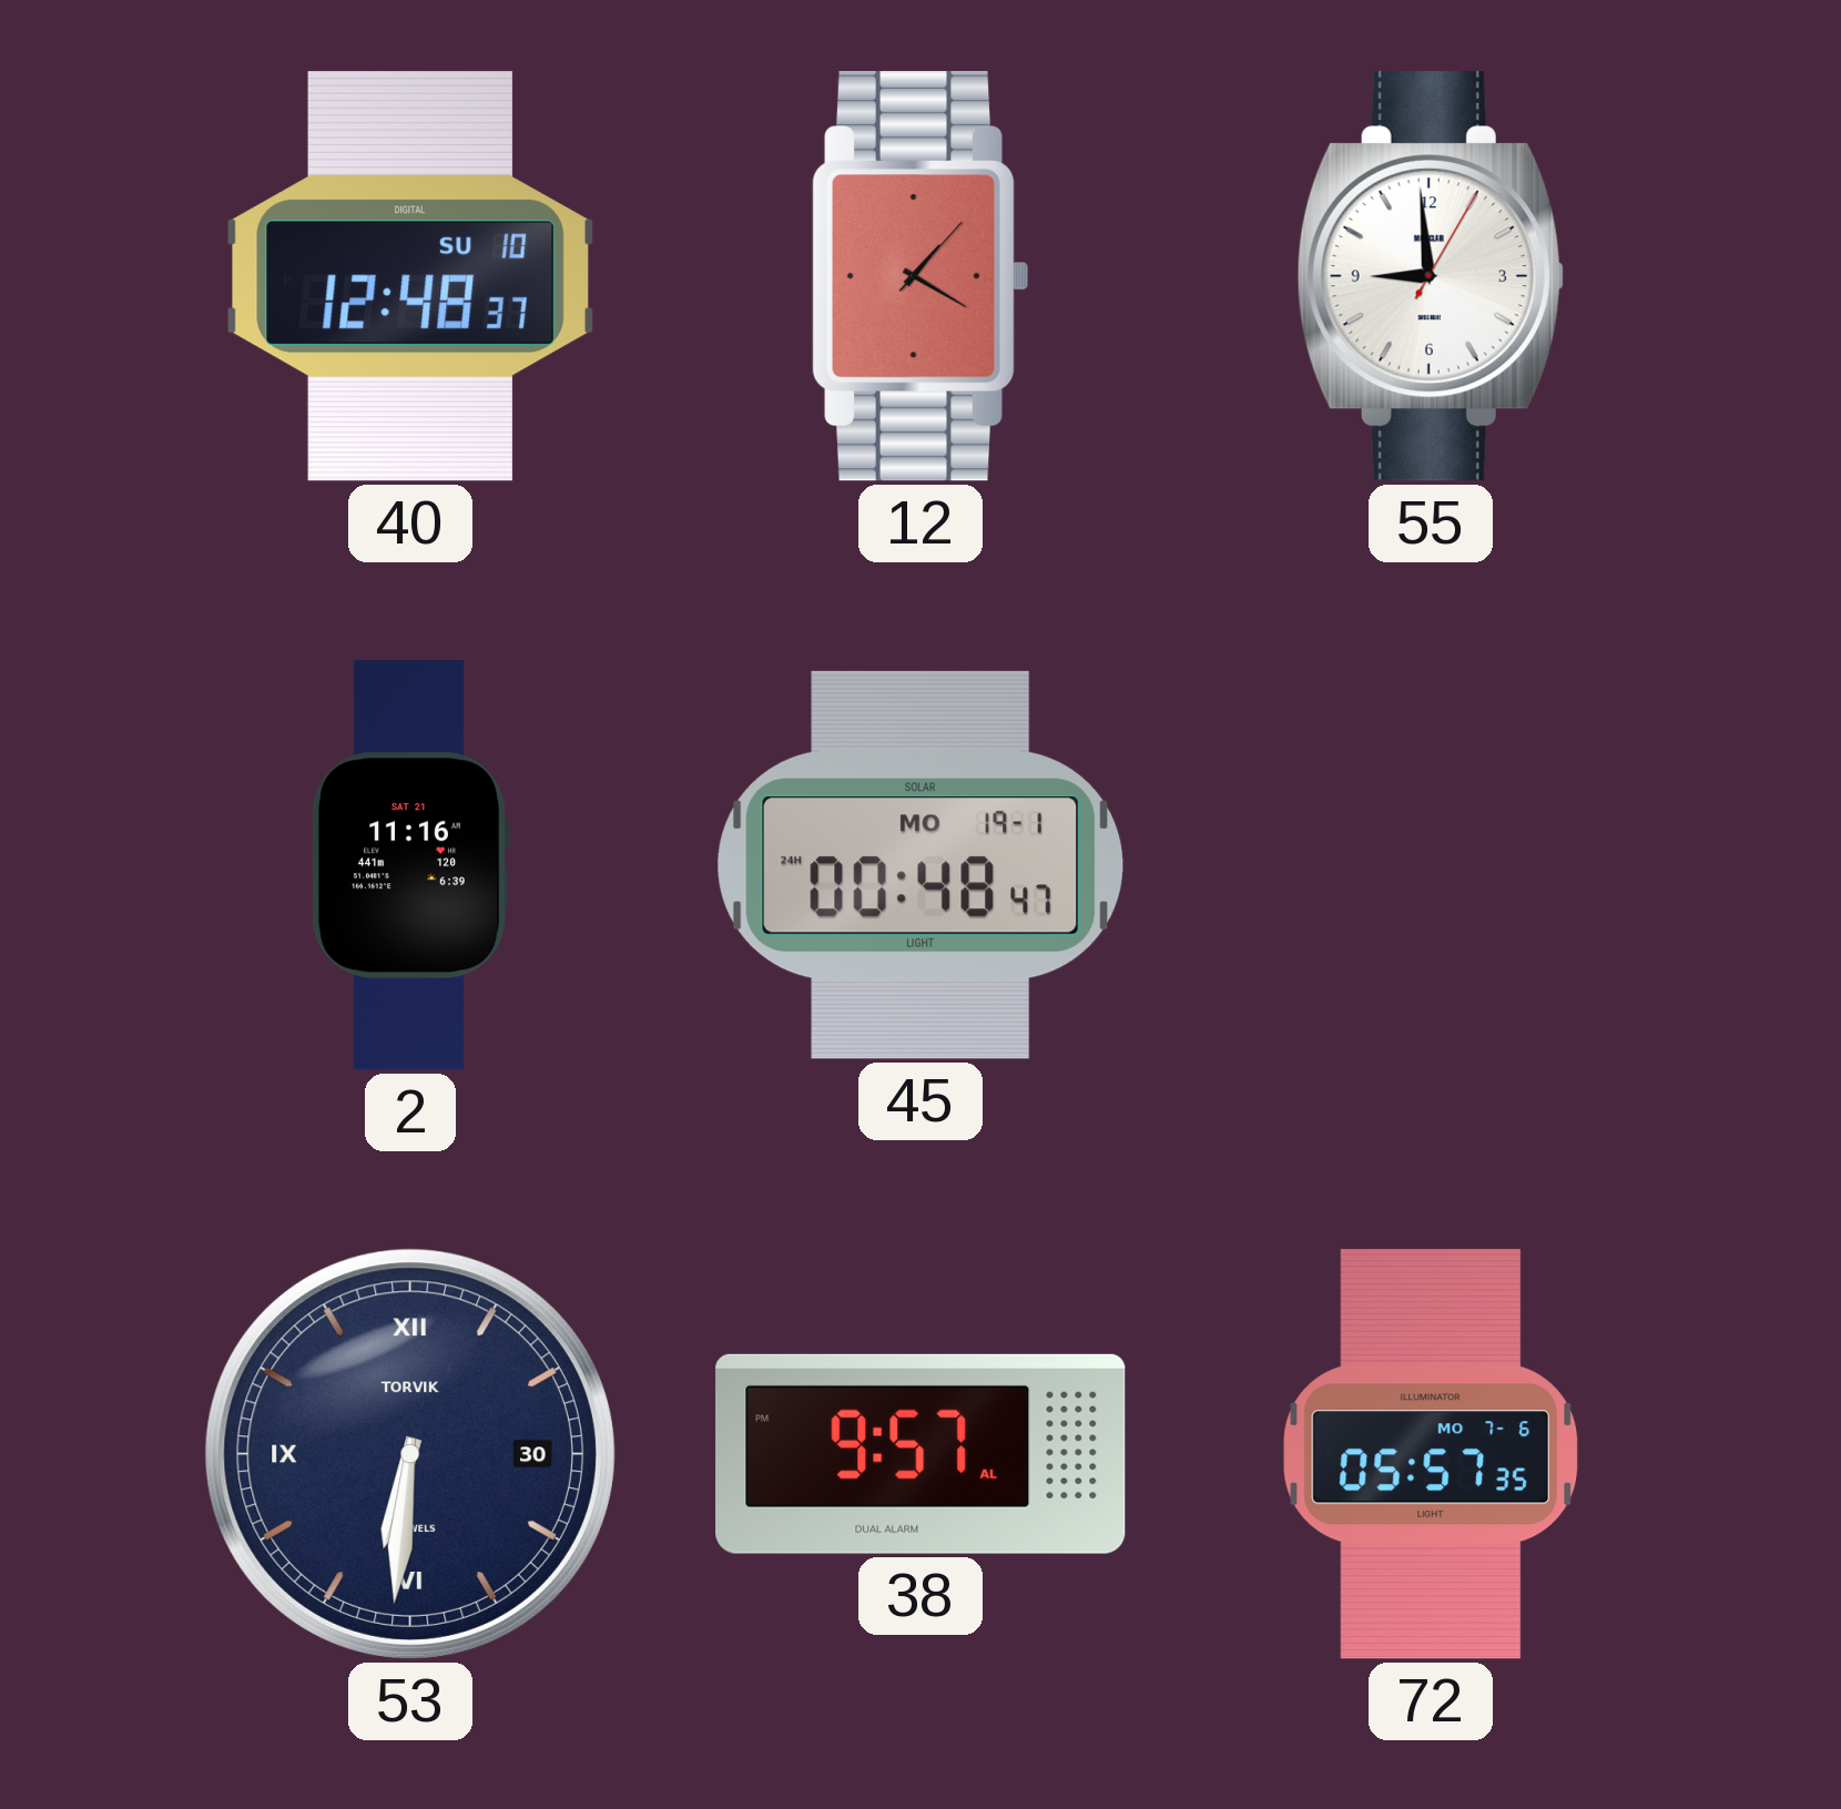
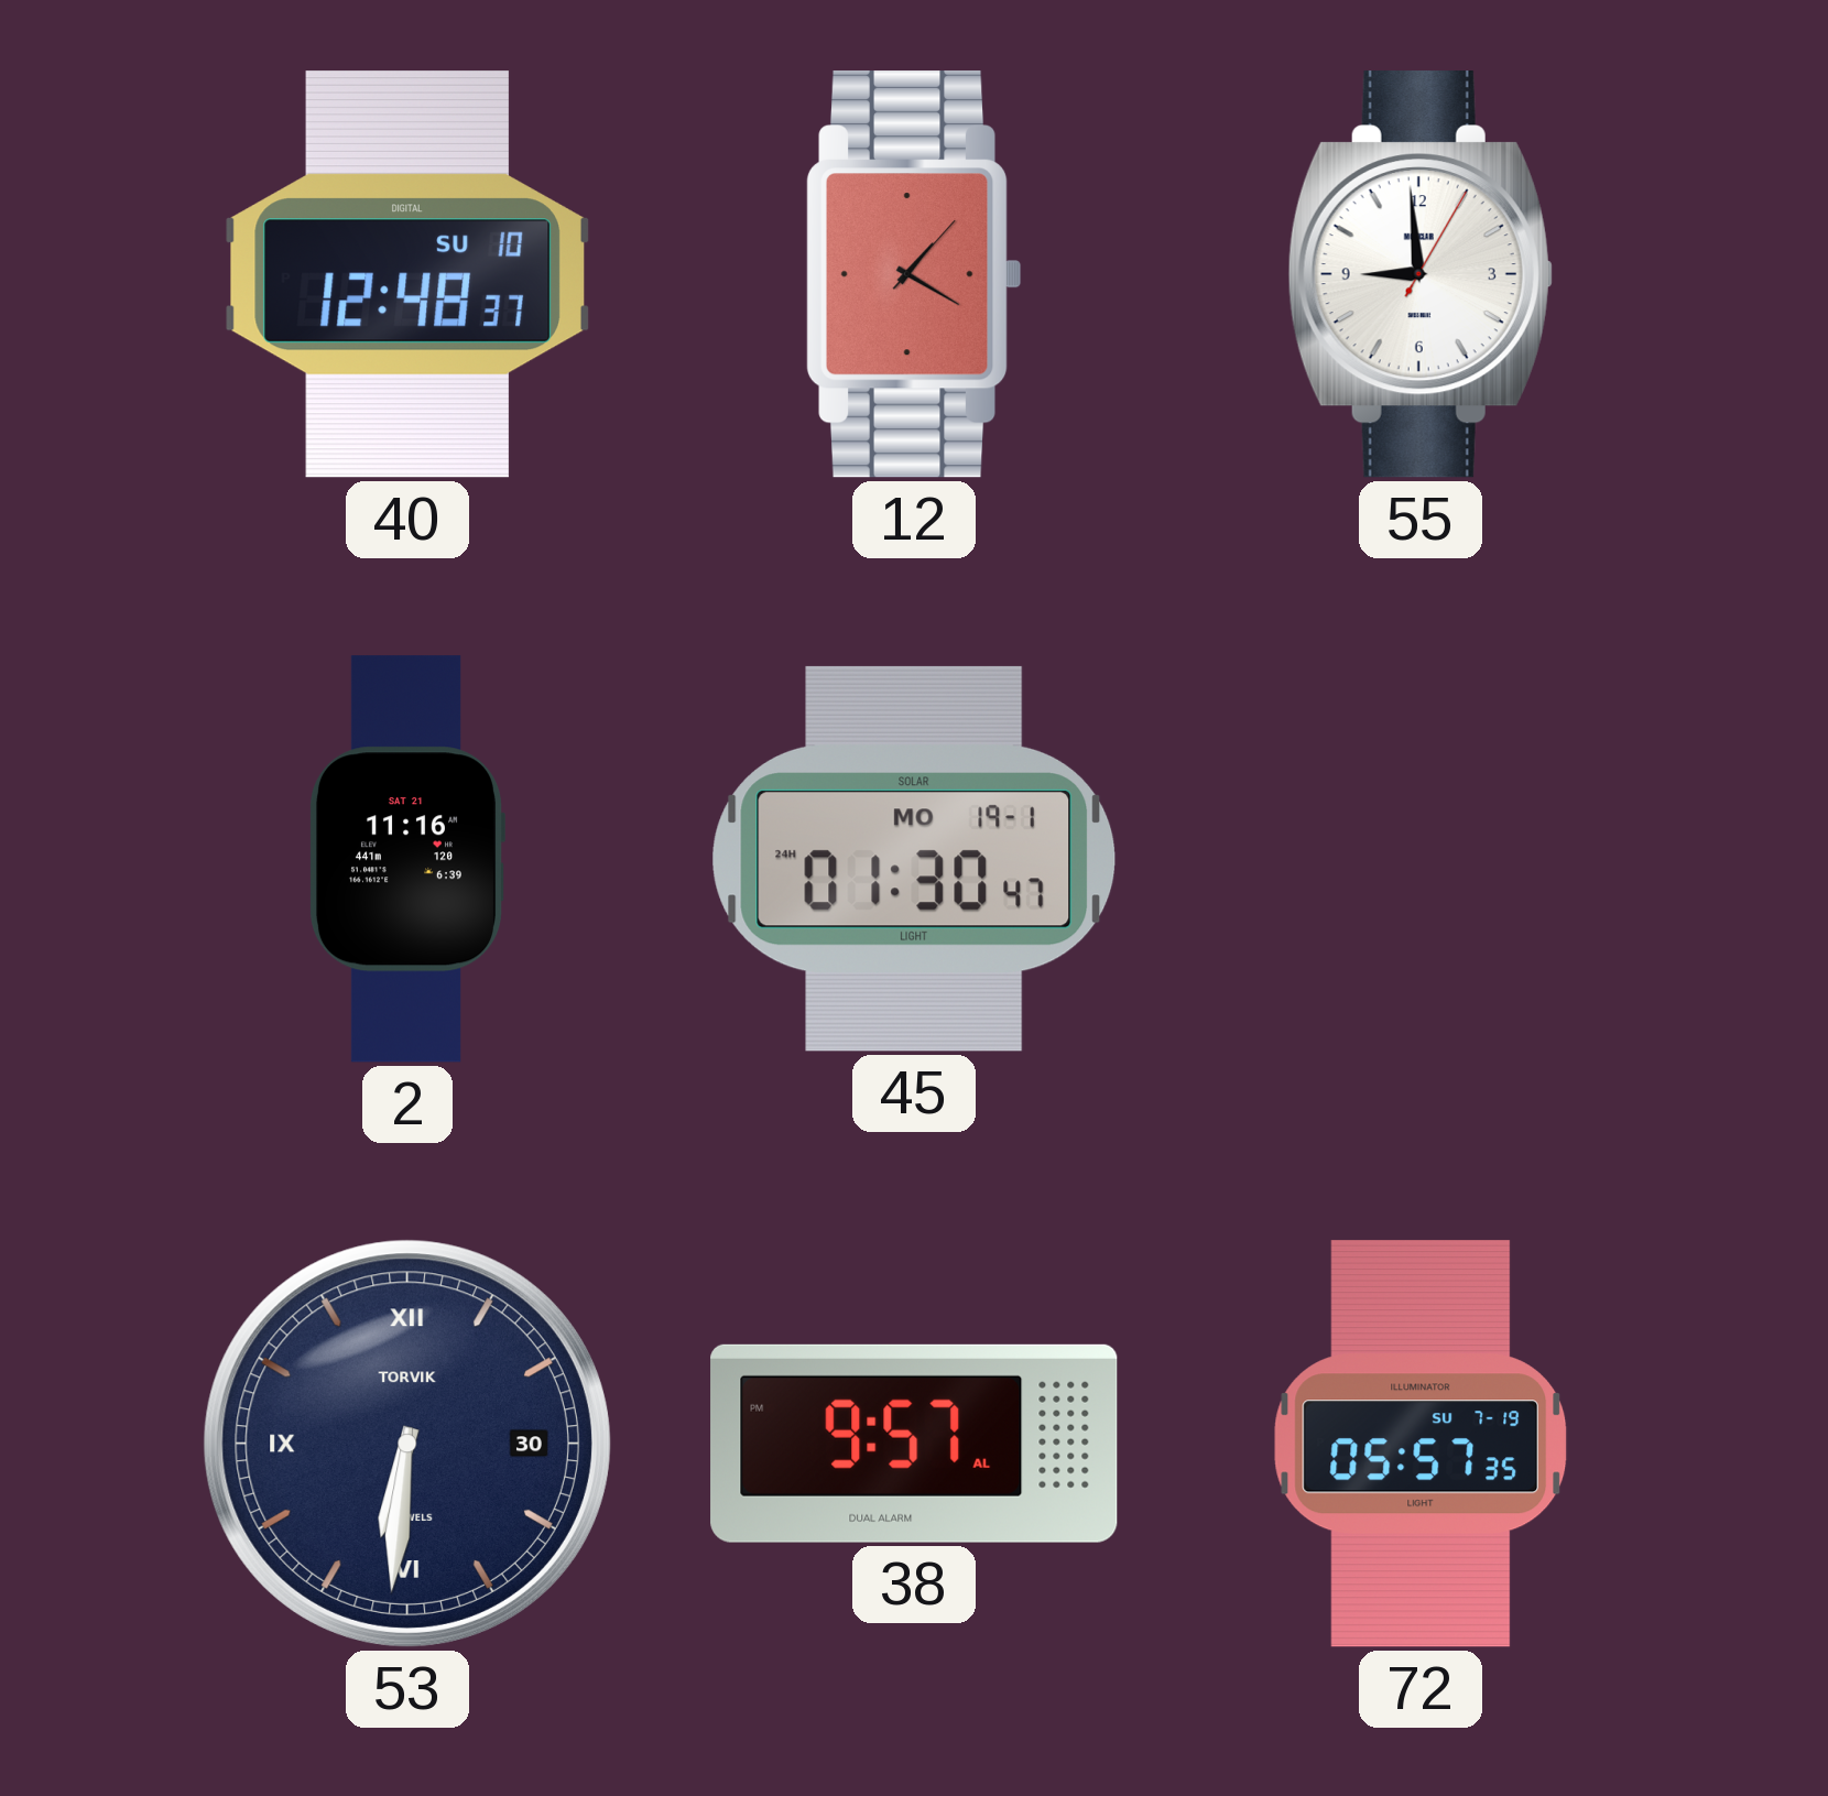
45: 00:48 -> 01:30 (914, 859)
72 date: MO 7-6 -> SU 7-19 (1421, 1444)
